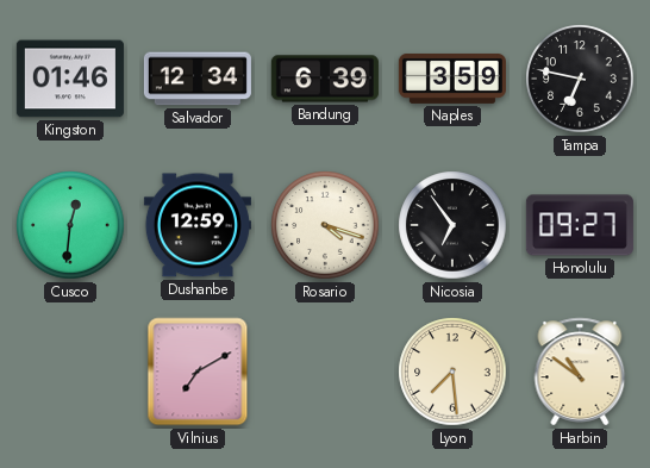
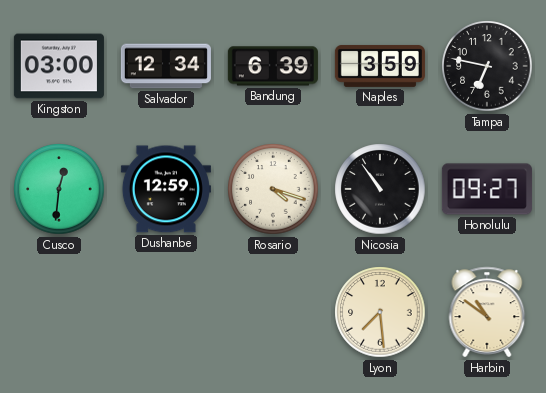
Kingston: 01:46 -> 03:00 (59, 66)
Nicosia: 6:54 -> 10:54 (380, 189)
Vilnius: 7:10 -> none (198, 372)
